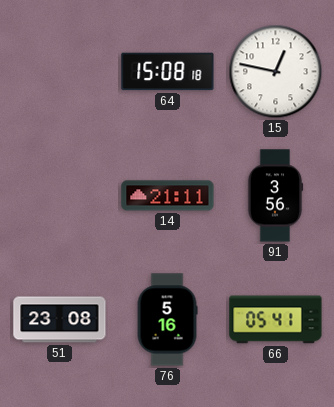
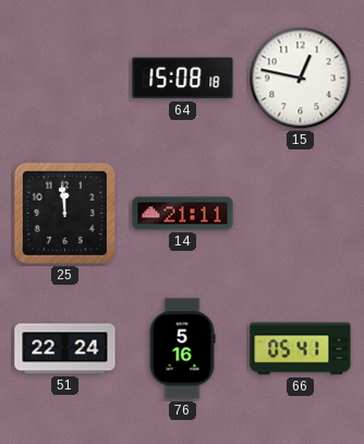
25: none -> 11:59 (64, 213)
91: 3:56 -> none (275, 196)
51: 23:08 -> 22:24 (65, 349)
